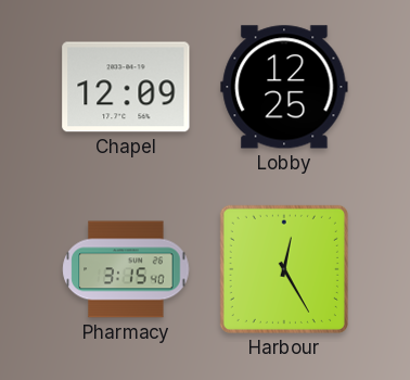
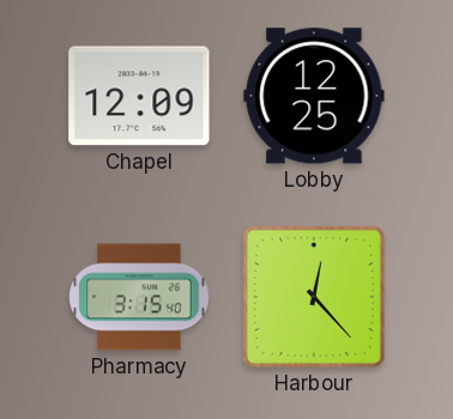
Harbour: 12:25 -> 12:23 (314, 297)
